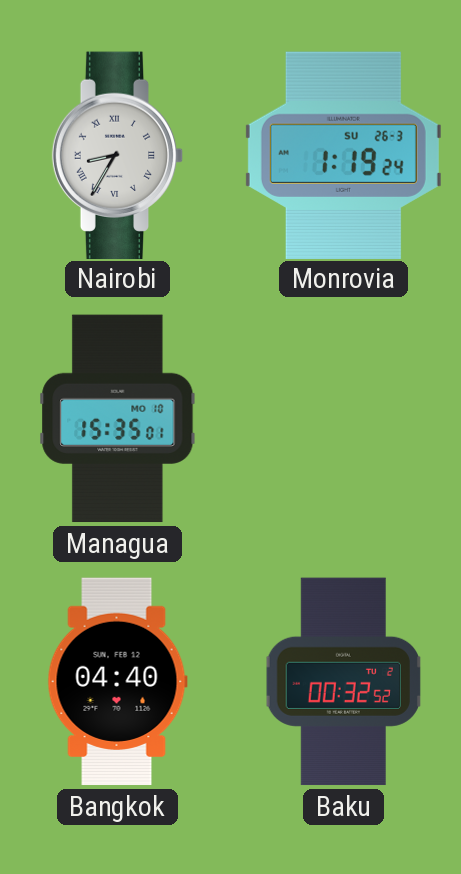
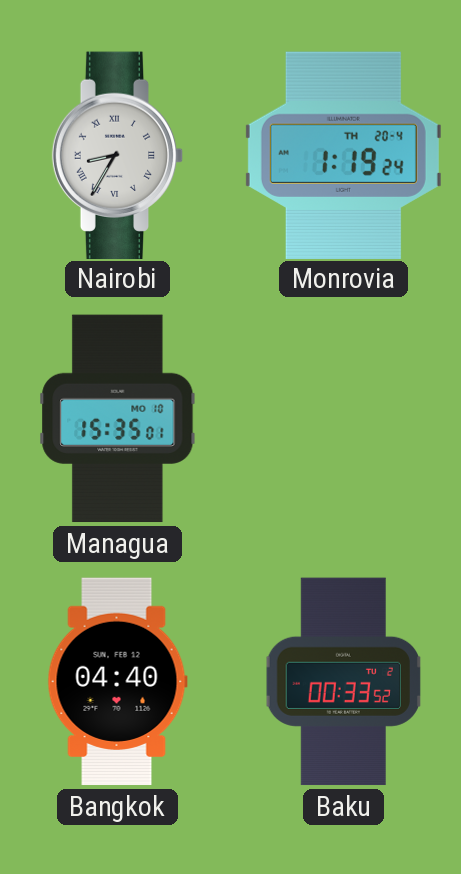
Monrovia date: SU 26-3 -> TH 20-4 (343, 155)
Baku: 00:32 -> 00:33 (343, 682)
